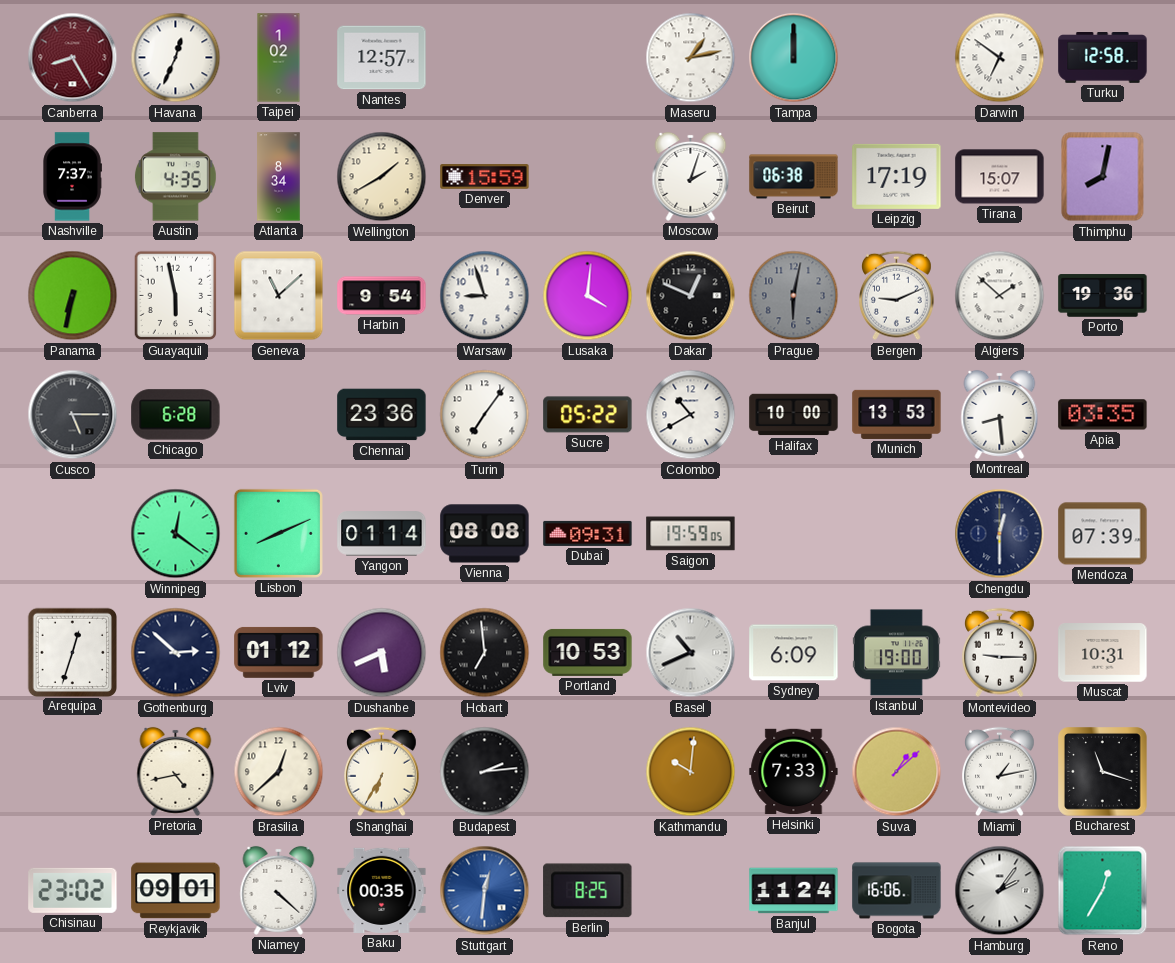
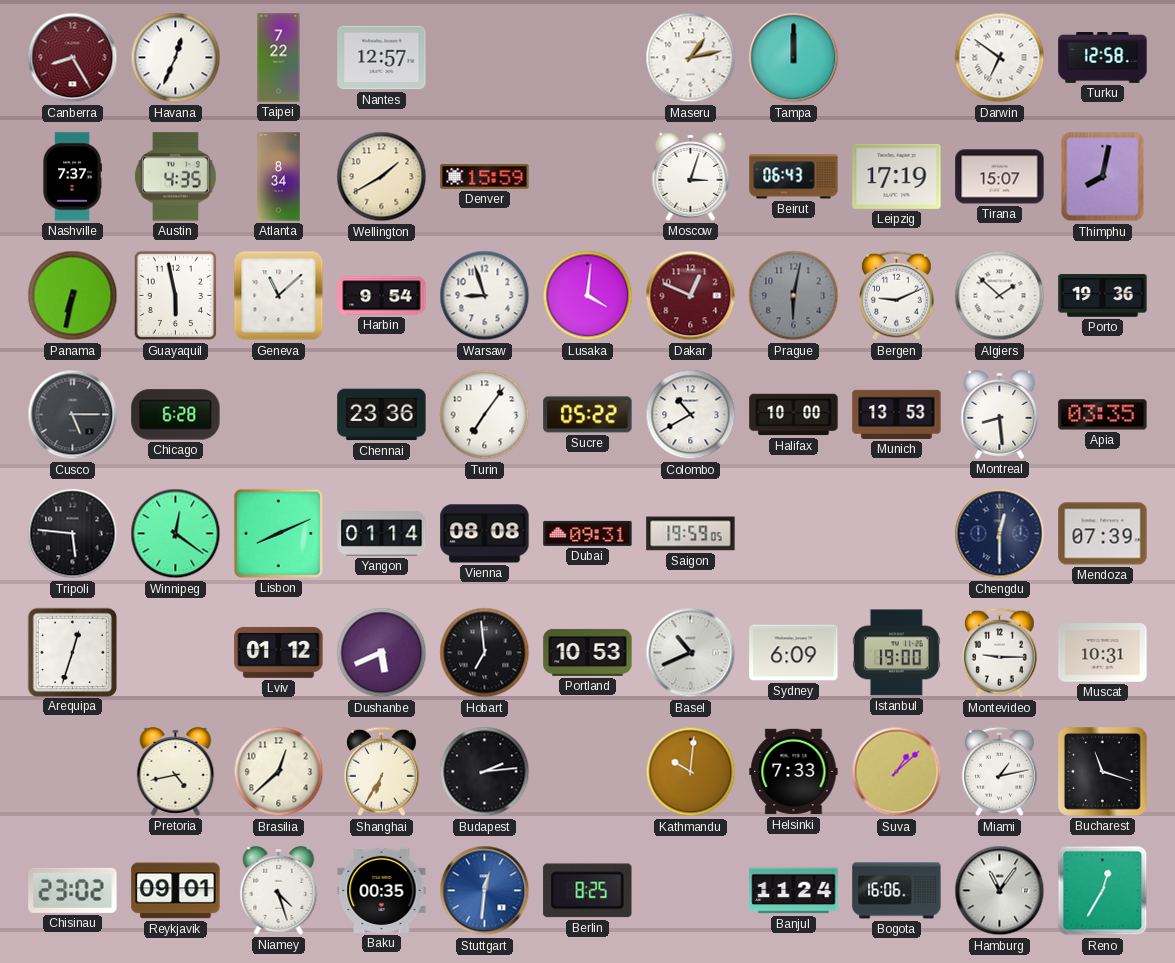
Taipei: 1:02 -> 7:22 (279, 58)
Moscow: 2:03 -> 3:03 (691, 176)
Beirut: 06:38 -> 06:43 (794, 177)
Dakar dial: black -> burgundy (691, 296)
Tripoli: none -> 5:46 (73, 534)
Gothenburg: 2:52 -> none (176, 653)
Niamey: 4:22 -> 4:27 (279, 890)
Hamburg: 2:06 -> 11:06 (1000, 891)
